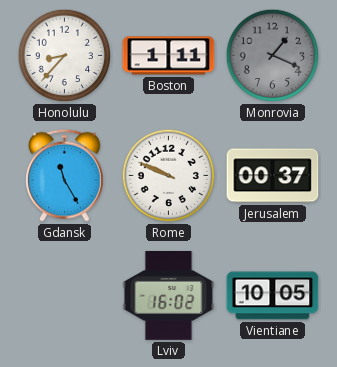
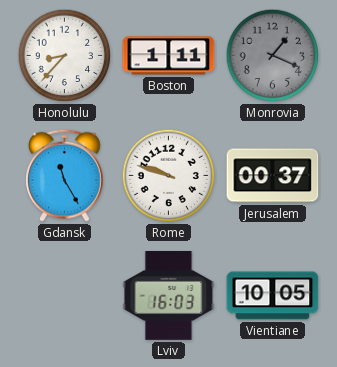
Rome: 9:49 -> 9:48 (169, 176)
Lviv: 16:02 -> 16:03 (169, 295)
